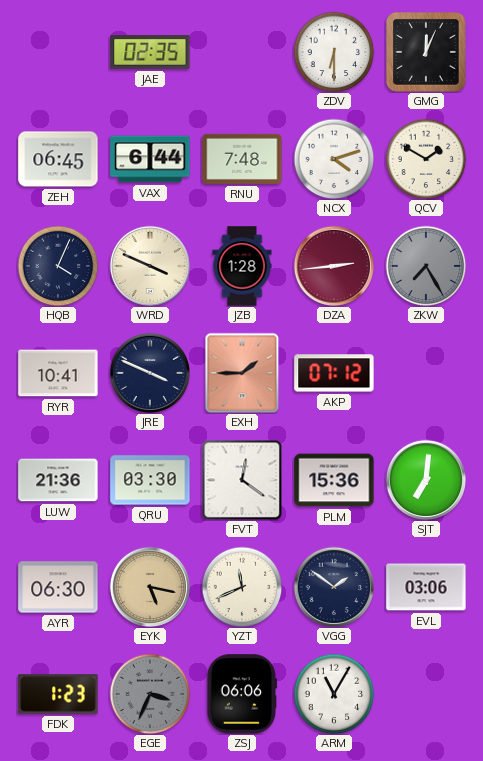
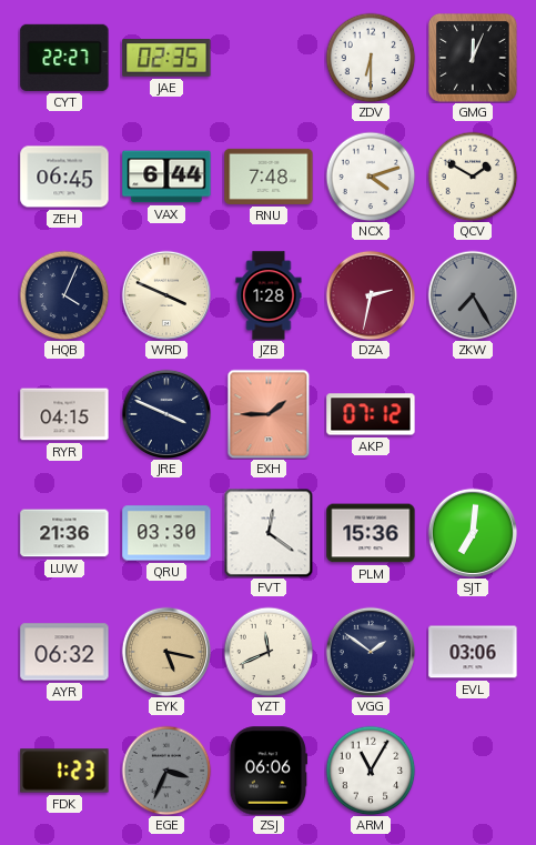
CYT: none -> 22:27 (64, 58)
DZA: 2:44 -> 2:32 (370, 294)
RYR: 10:41 -> 04:15 (64, 414)
AYR: 06:30 -> 06:32 (64, 652)
